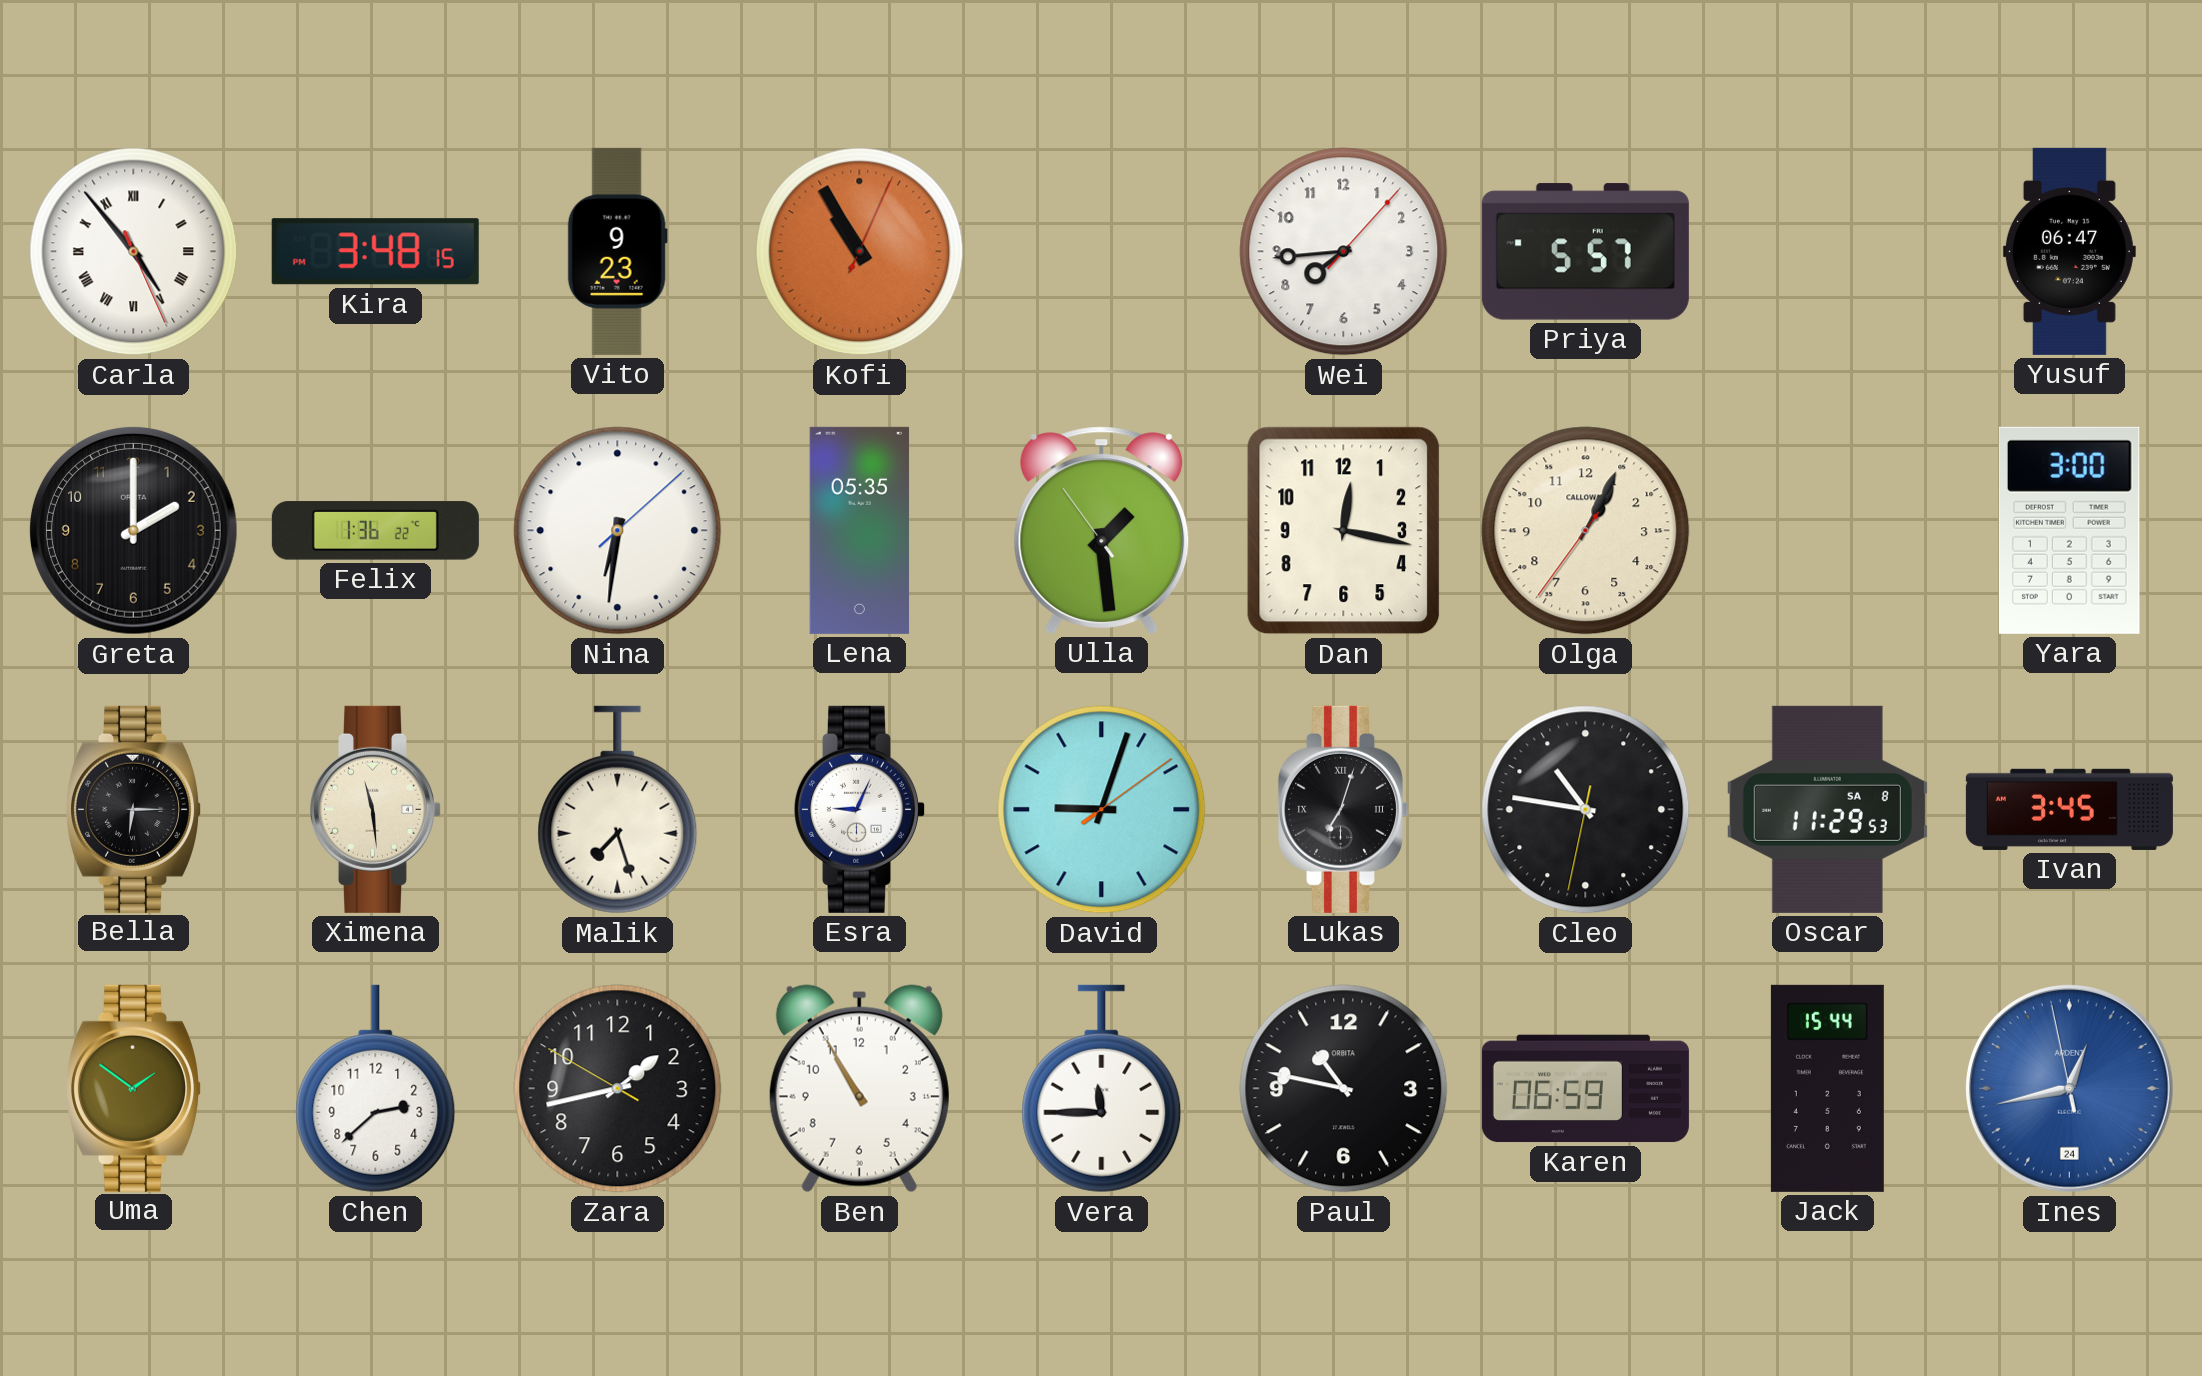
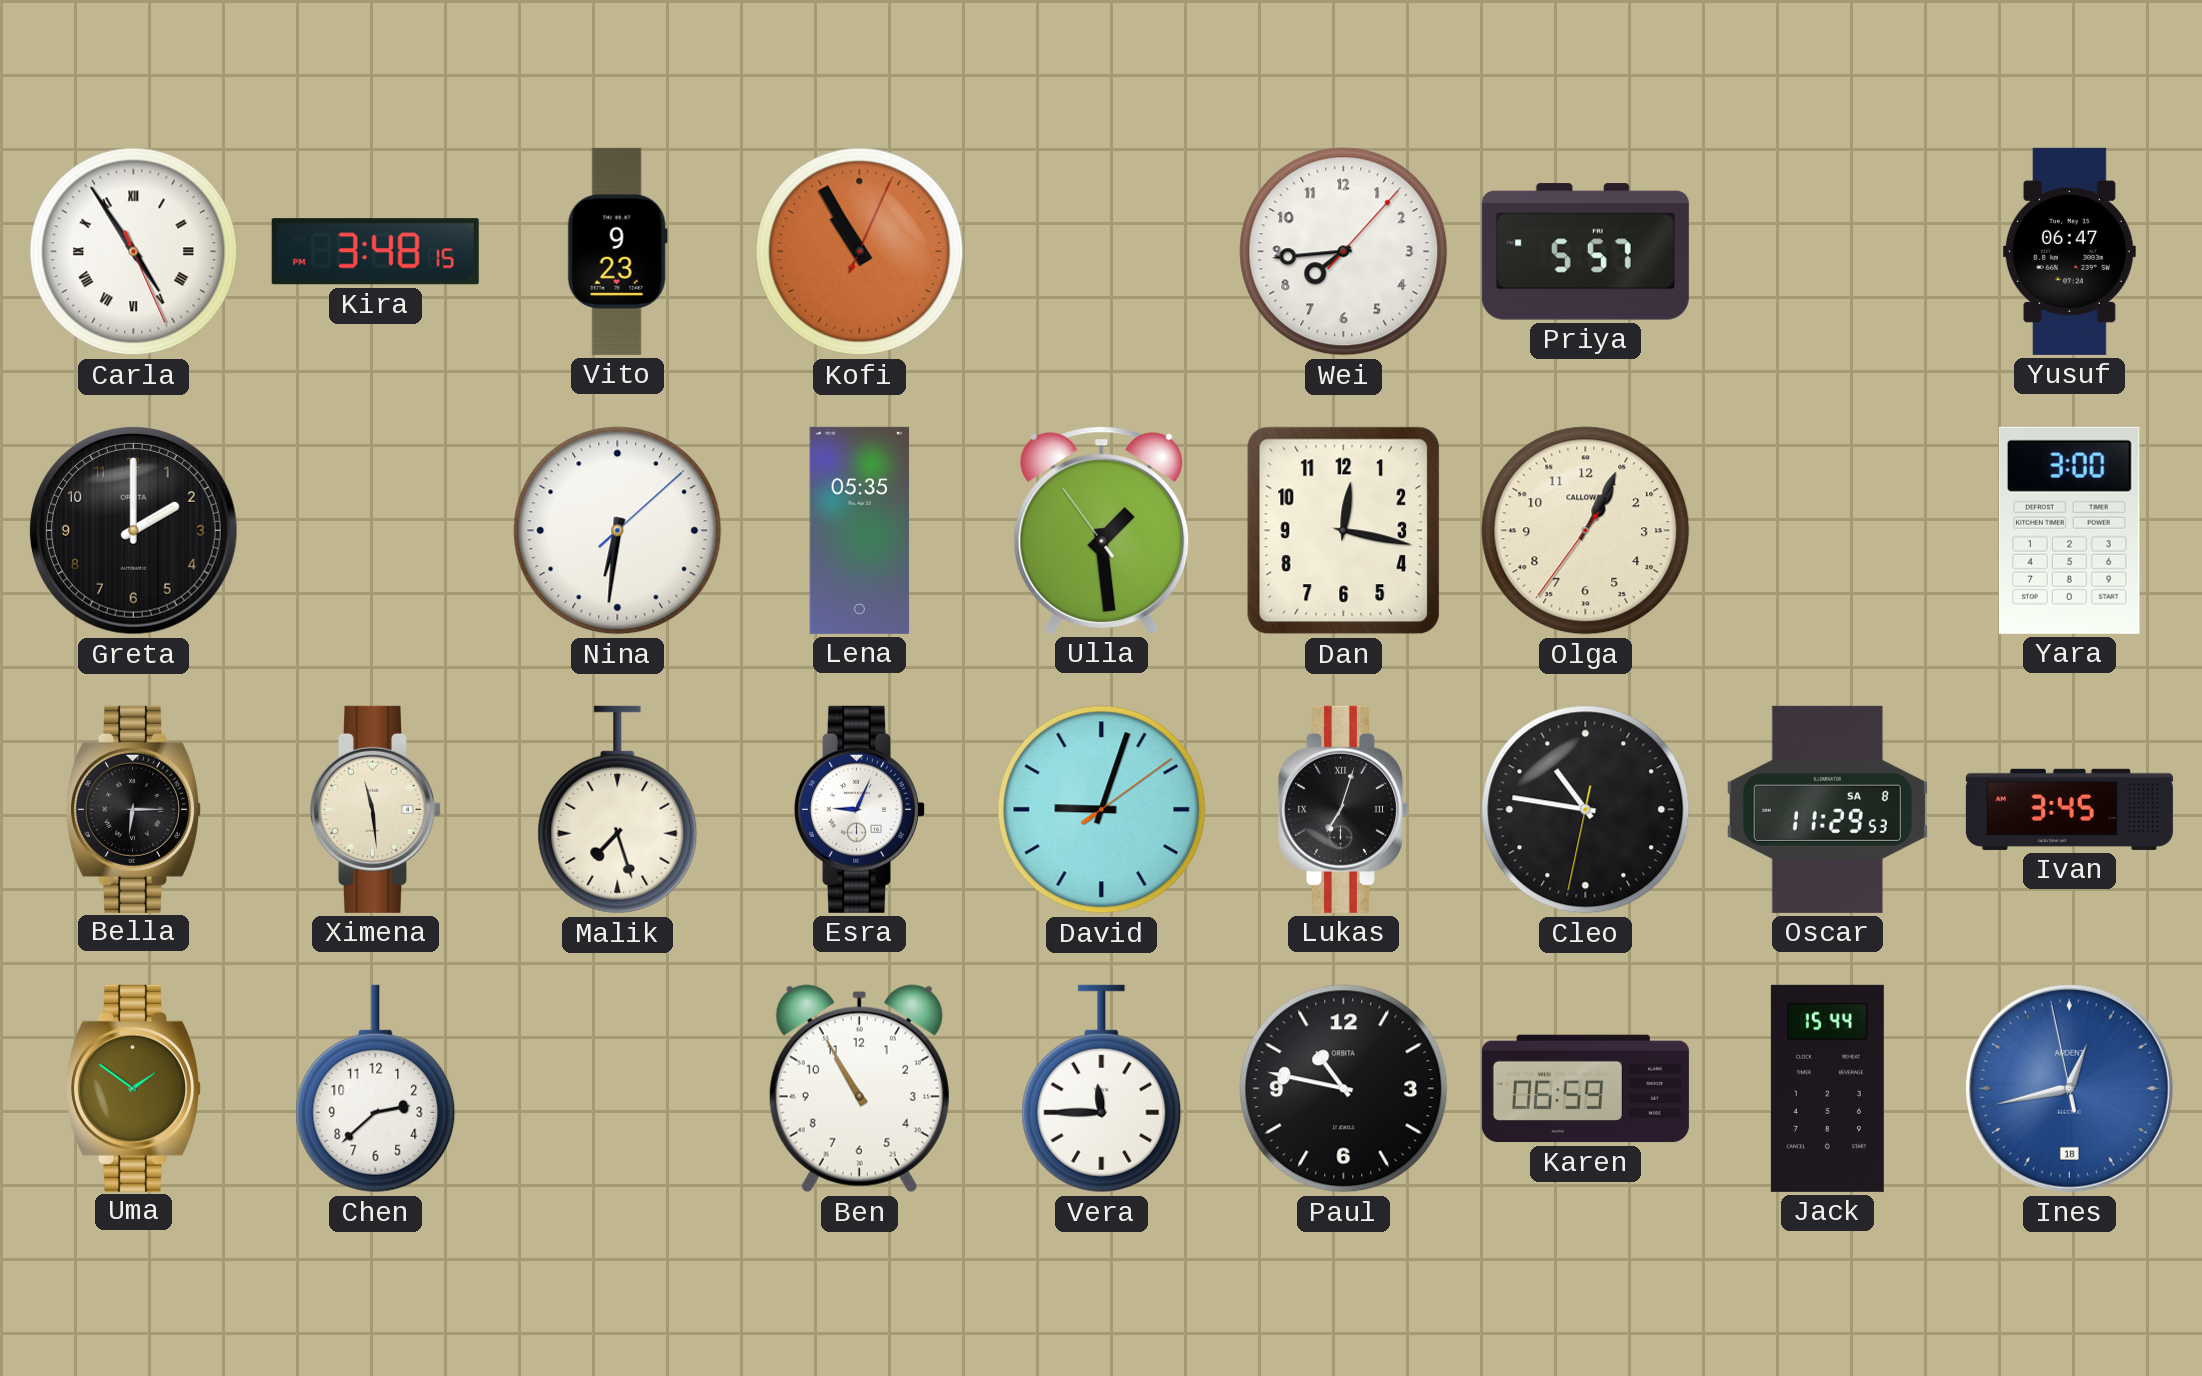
Carla: 4:53 -> 4:54 (134, 252)
Felix: 1:36 -> none (375, 531)
Zara: 1:42 -> none (618, 1089)
Ines date: 24 -> 18 (2069, 1088)
